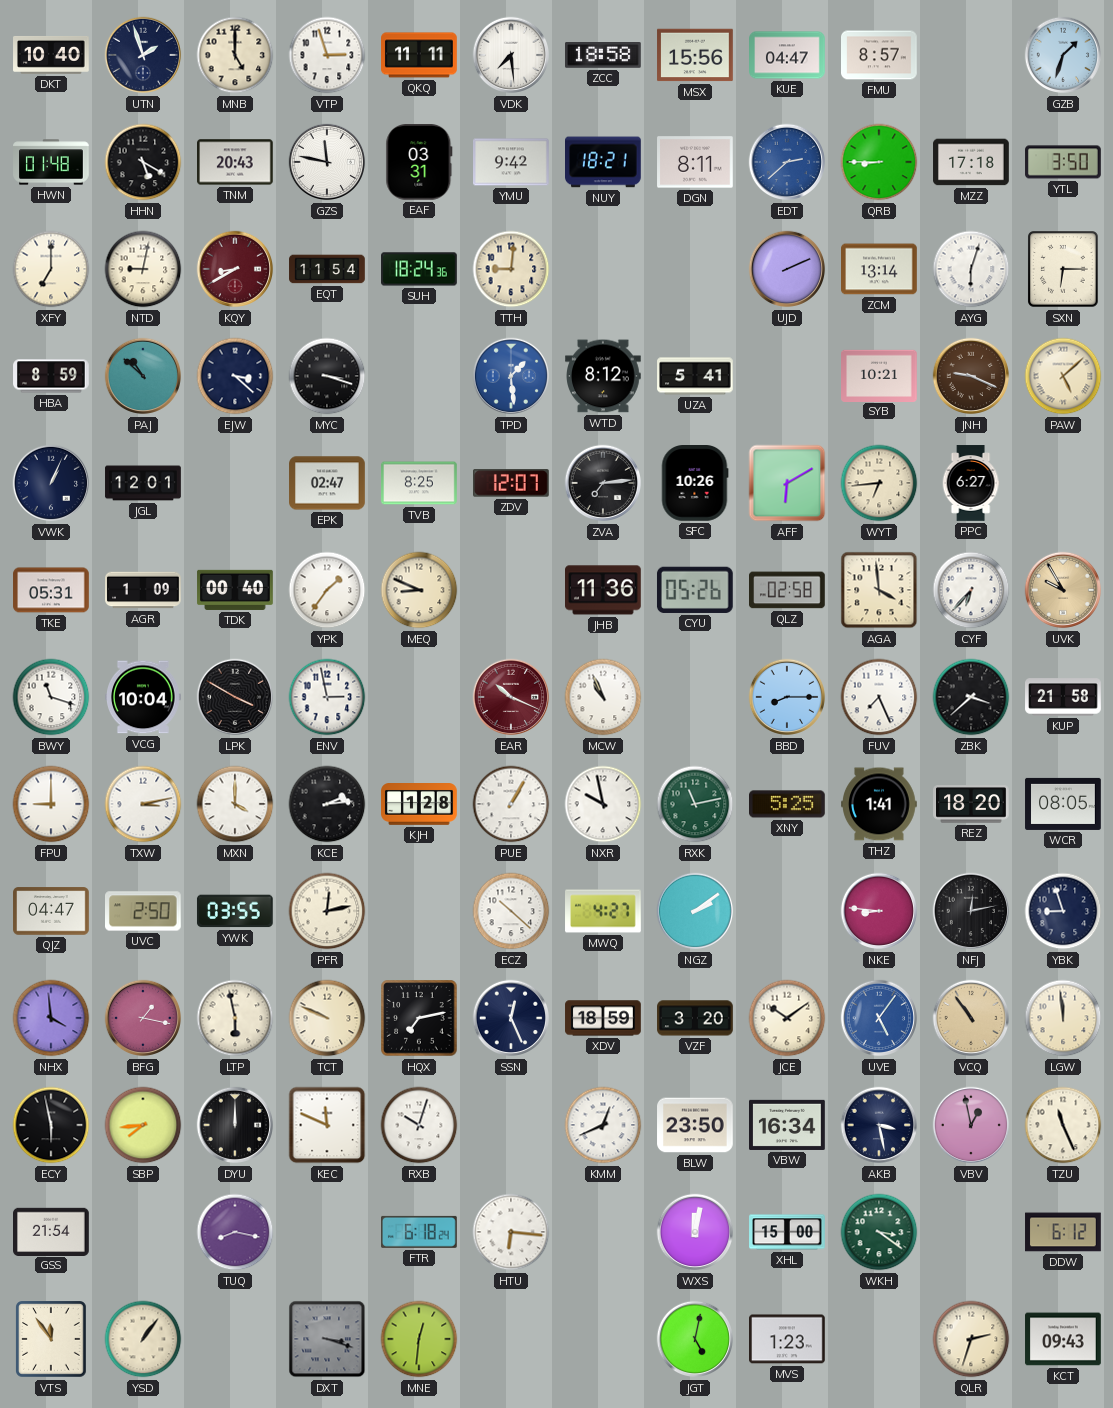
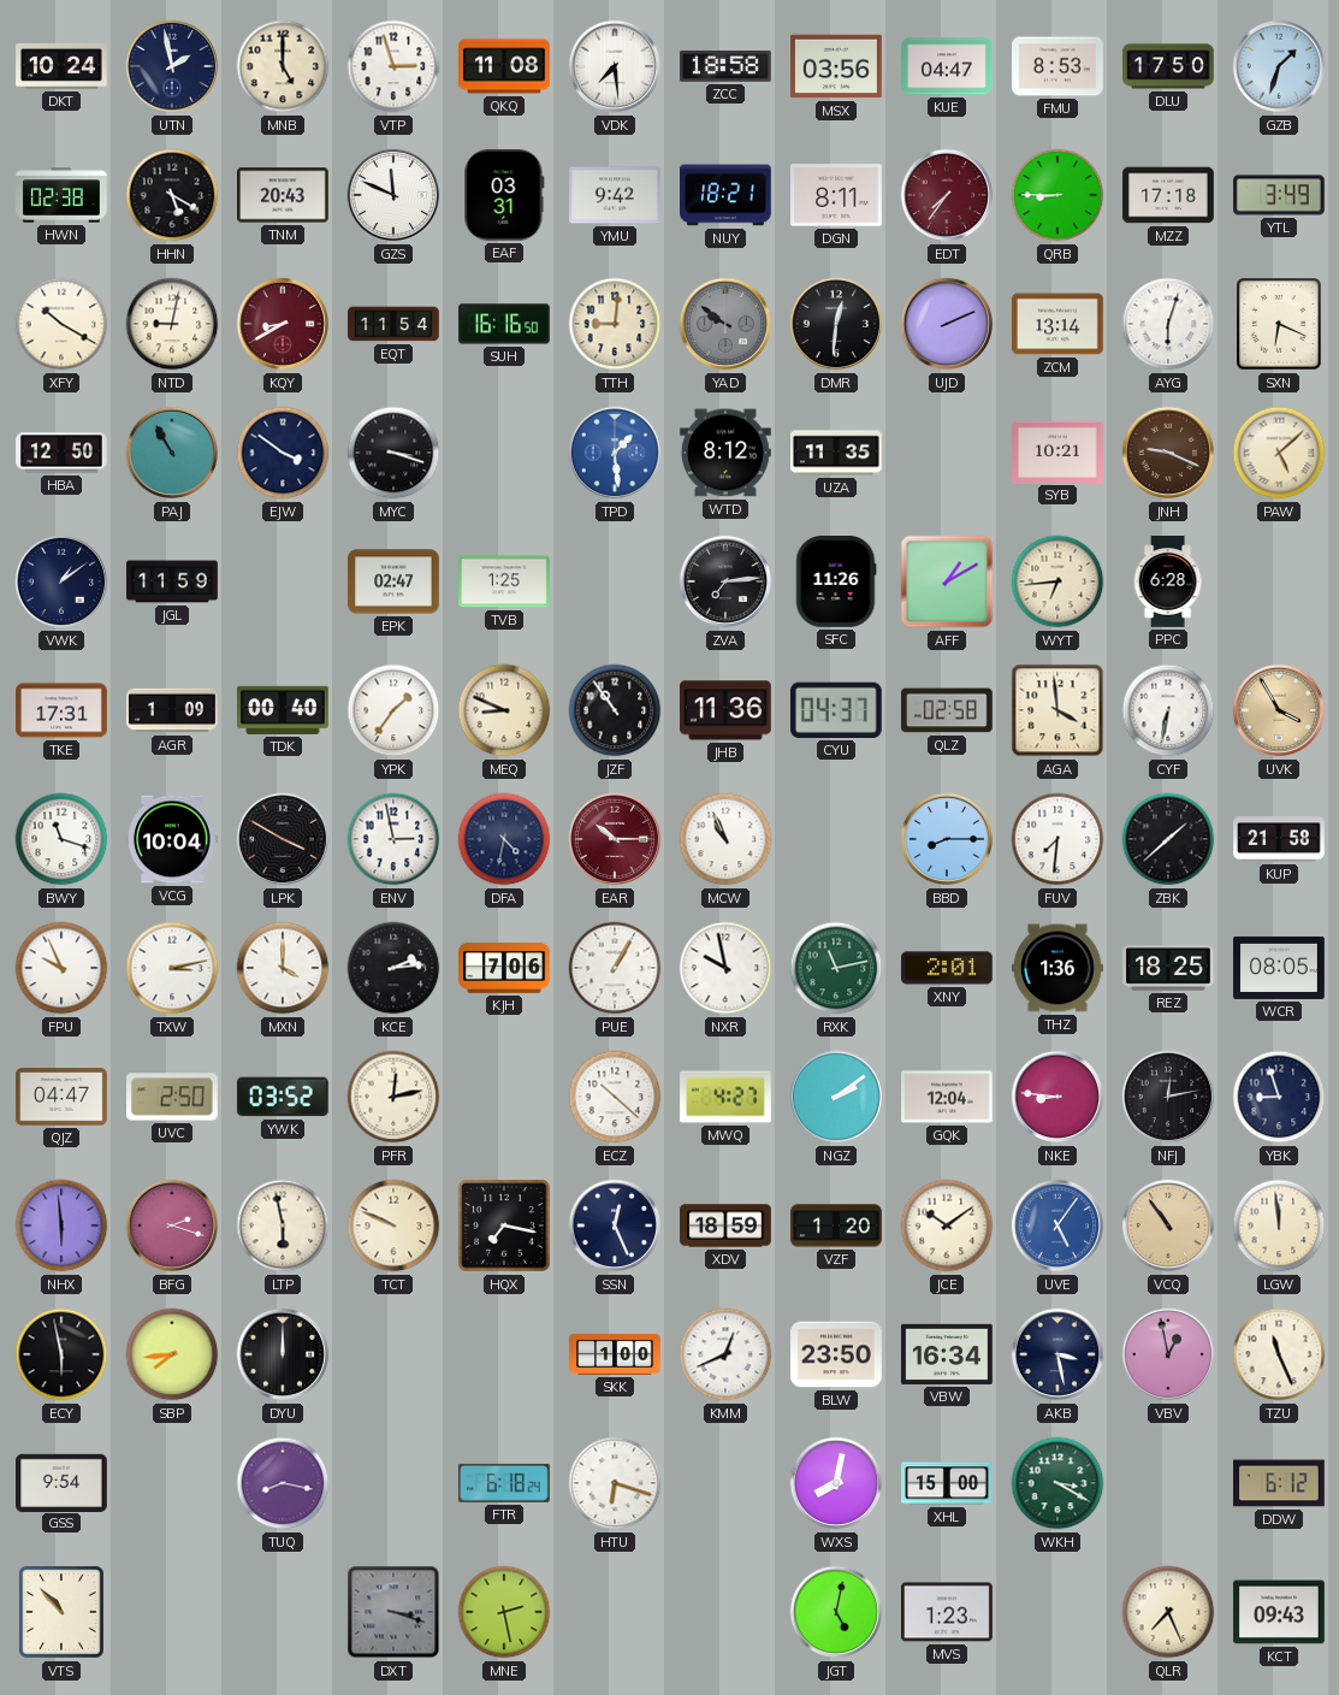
DKT: 10:40 -> 10:24 (61, 66)
UTN: 1:57 -> 1:58 (172, 66)
QKQ: 11:11 -> 11:08 (504, 66)
MSX: 15:56 -> 03:56 (836, 66)
FMU: 8:57 -> 8:53 (1057, 66)
DLU: none -> 17:50 (1168, 66)
HWN: 01:48 -> 02:38 (61, 195)
GZS: 11:47 -> 11:49 (393, 195)
EDT: 2:38 -> 7:36 (947, 195)
EDT dial: blue -> burgundy (947, 195)
YTL: 3:50 -> 3:49 (1279, 195)
XFY: 7:00 -> 10:20 (61, 324)
SUH: 18:24 -> 16:16 (504, 324)
YAD: none -> 9:51 (725, 324)
DMR: none -> 12:31 (836, 324)
SXN: 6:15 -> 6:19 (1279, 324)
HBA: 8:59 -> 12:50 (61, 453)
PAJ: 10:52 -> 10:55 (172, 453)
EJW: 3:22 -> 3:51 (283, 453)
UZA: 5:41 -> 11:35 (836, 453)
VWK: 1:04 -> 1:09 (61, 581)
JGL: 12:01 -> 11:59 (172, 581)
TVB: 8:25 -> 1:25 (504, 581)
ZDV: 12:07 -> none (512, 483)
SFC: 10:26 -> 11:26 (836, 583)
AFF: 6:10 -> 1:10 (947, 581)
PPC: 6:27 -> 6:28 (1168, 581)
TKE: 05:31 -> 17:31 (61, 710)
JZF: none -> 10:54 (615, 710)
CYU: 05:26 -> 04:37 (836, 710)
CYF: 6:37 -> 6:32 (1168, 710)
UVK: 9:55 -> 3:55 (1279, 710)
DFA: none -> 4:32 (504, 839)
EAR: 10:19 -> 10:15 (615, 839)
FUV: 7:26 -> 7:31 (1057, 839)
ZBK: 3:38 -> 1:38 (1168, 839)
FPU: 9:00 -> 9:56 (61, 968)
KJH: 1:28 -> 7:06 (504, 969)
XNY: 5:25 -> 2:01 (948, 968)
THZ: 1:41 -> 1:36 (1059, 968)
REZ: 18:20 -> 18:25 (1168, 968)
YWK: 03:55 -> 03:52 (283, 1097)
GQK: none -> 12:04 (947, 1097)
NHX: 3:59 -> 5:59 (61, 1226)
BFG: 1:17 -> 2:18 (172, 1226)
HQX: 7:13 -> 7:17 (504, 1226)
VZF: 3:20 -> 1:20 (836, 1226)
KEC: 11:49 -> none (327, 1125)
RXB: 10:03 -> none (419, 1125)
SKK: none -> 1:00 (615, 1354)
GSS: 21:54 -> 9:54 (63, 1482)
HTU: 6:16 -> 6:18 (615, 1483)
WXS: 12:02 -> 8:02 (836, 1483)
WKH: 3:21 -> 3:20 (1057, 1483)
VTS: 11:54 -> 10:53 (61, 1612)
YSD: 1:06 -> none (143, 1339)
MNE: 12:31 -> 2:28 (504, 1612)
QLR: 2:33 -> 7:26 (1168, 1612)
